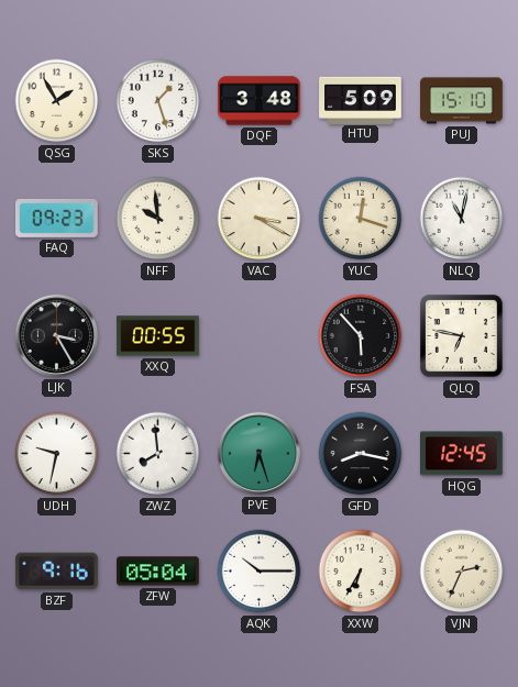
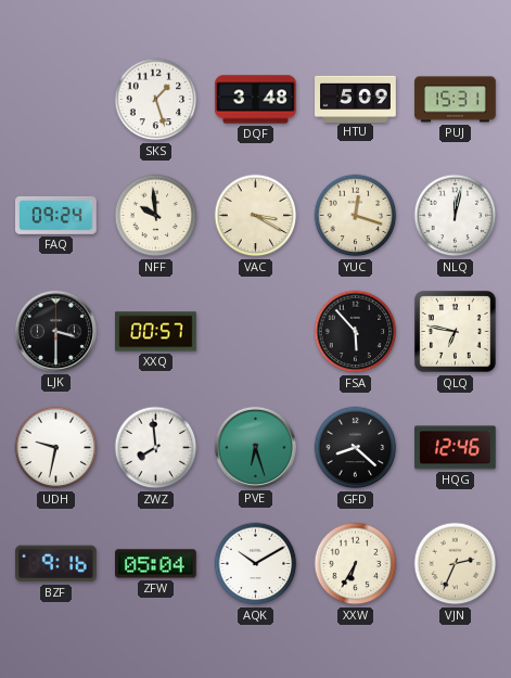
QSG: 1:55 -> none (57, 101)
PUJ: 15:10 -> 15:31 (456, 100)
FAQ: 09:23 -> 09:24 (56, 215)
NLQ: 11:02 -> 12:02 (456, 216)
LJK: 3:25 -> 3:30 (55, 331)
XXQ: 00:55 -> 00:57 (156, 332)
GFD: 8:17 -> 8:22 (356, 448)
HQG: 12:45 -> 12:46 (456, 448)
AQK: 10:15 -> 10:10 (256, 564)
